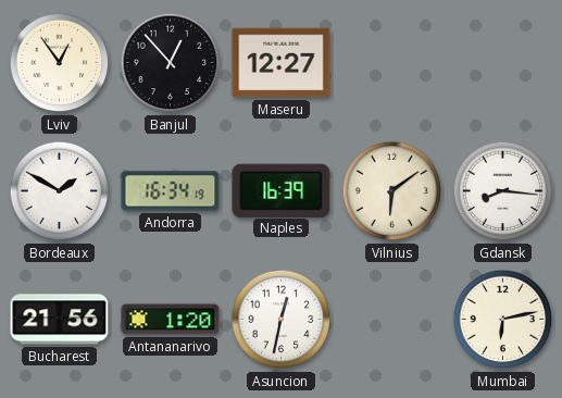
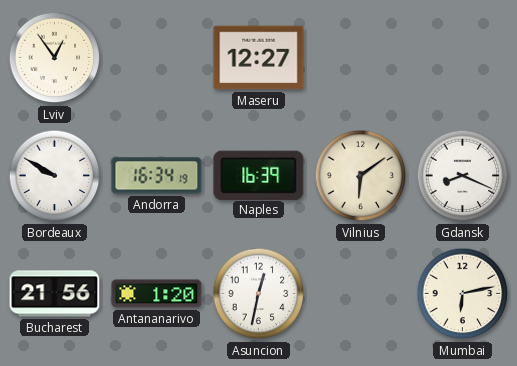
Banjul: 12:53 -> none (171, 63)
Bordeaux: 1:50 -> 9:50 (55, 176)
Gdansk: 8:16 -> 8:19 (463, 176)
